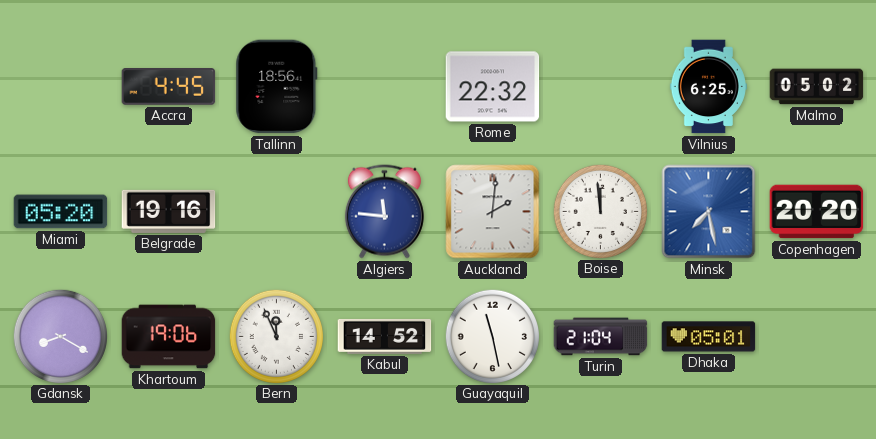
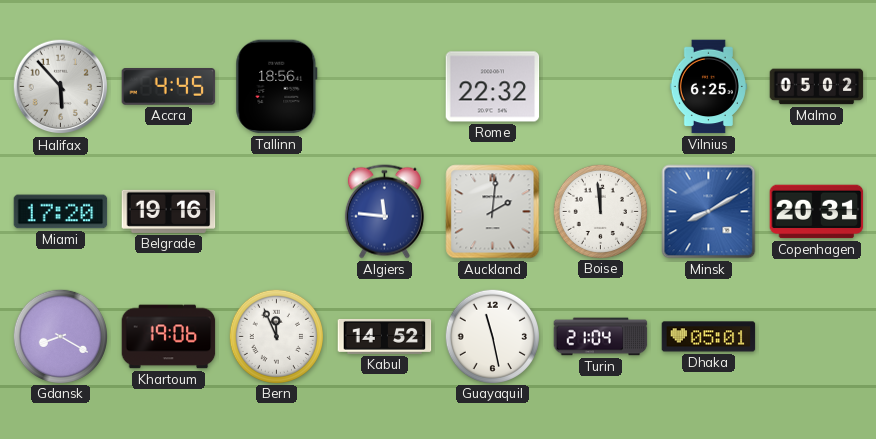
Halifax: none -> 5:53 (61, 87)
Miami: 05:20 -> 17:20 (61, 212)
Minsk: 7:28 -> 8:10 (709, 212)
Copenhagen: 20:20 -> 20:31 (817, 212)
